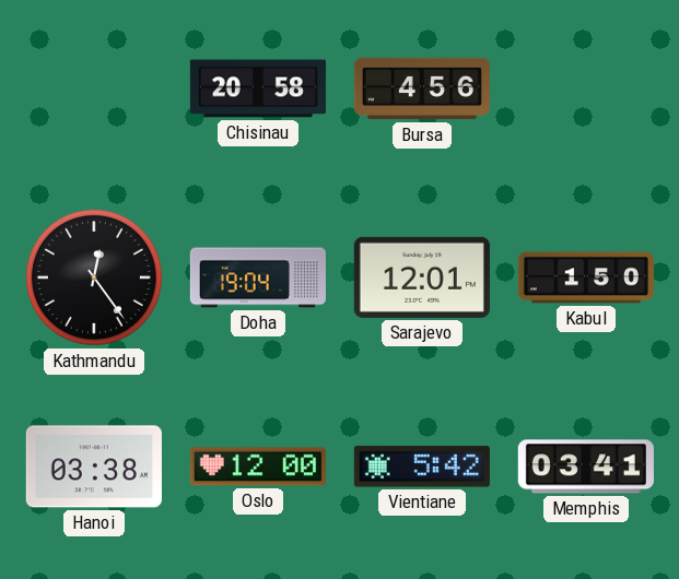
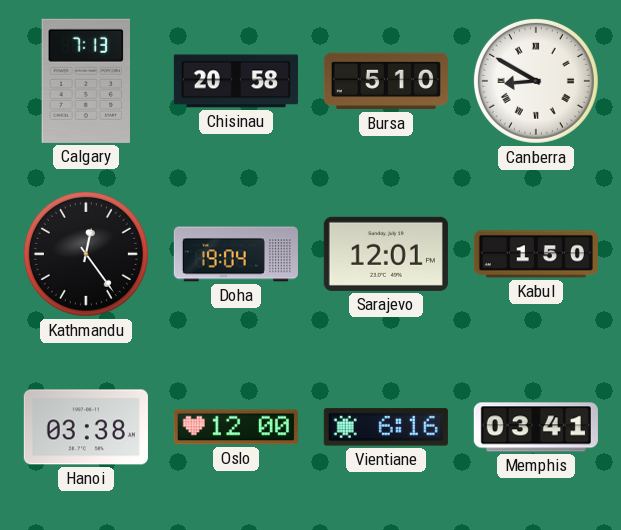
Calgary: none -> 7:13 (85, 81)
Bursa: 4:56 -> 5:10 (386, 81)
Canberra: none -> 8:50 (536, 81)
Vientiane: 5:42 -> 6:16 (386, 427)
